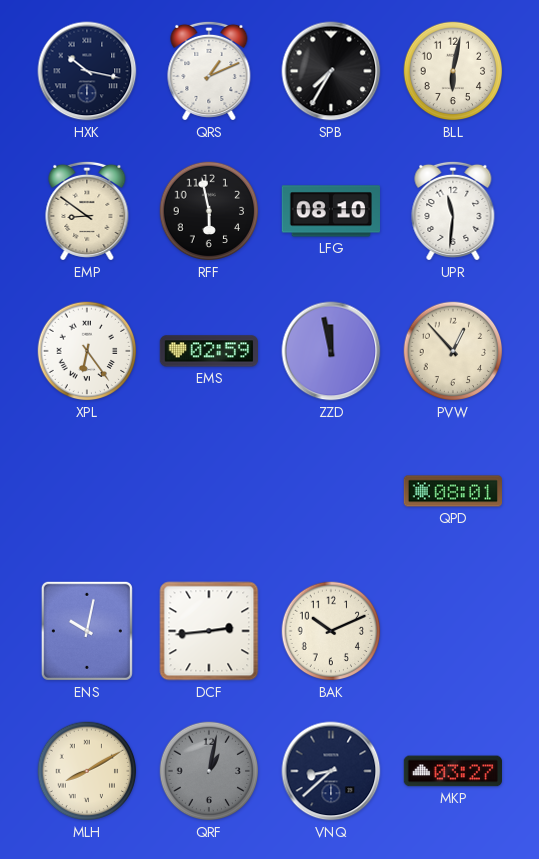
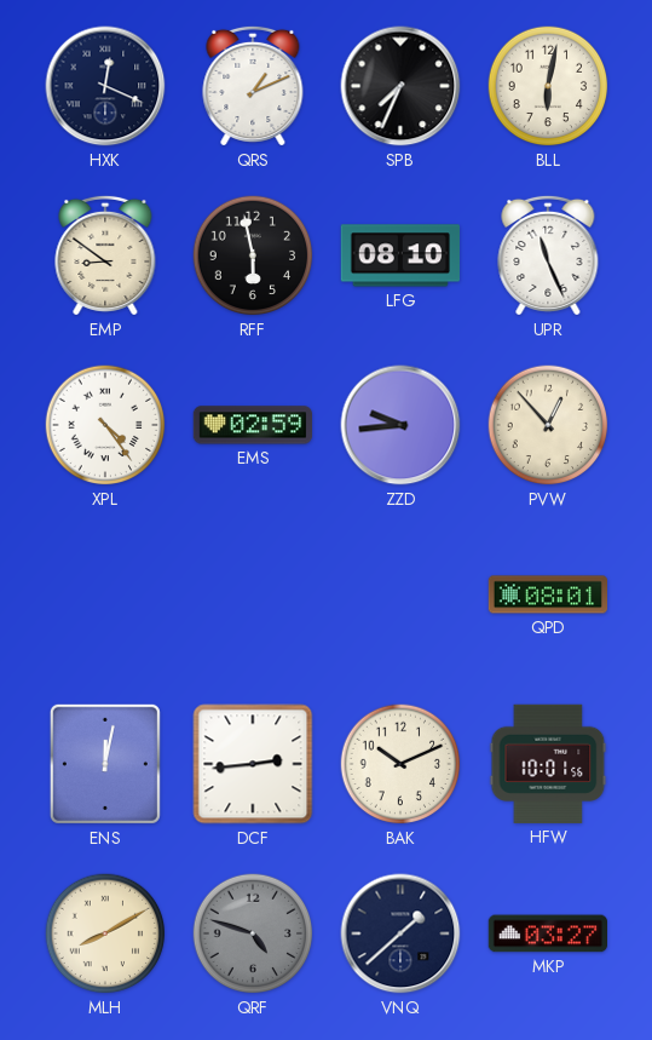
HXK: 10:17 -> 12:19 (105, 86)
SPB: 7:35 -> 7:34 (400, 86)
UPR: 11:31 -> 11:26 (548, 255)
XPL: 6:24 -> 4:24 (105, 425)
ZZD: 11:58 -> 9:44 (400, 425)
ENS: 10:02 -> 12:02 (105, 764)
HFW: none -> 10:01 (548, 764)
QRF: 1:02 -> 4:48 (253, 933)
VNQ: 8:38 -> 1:38 (400, 933)
